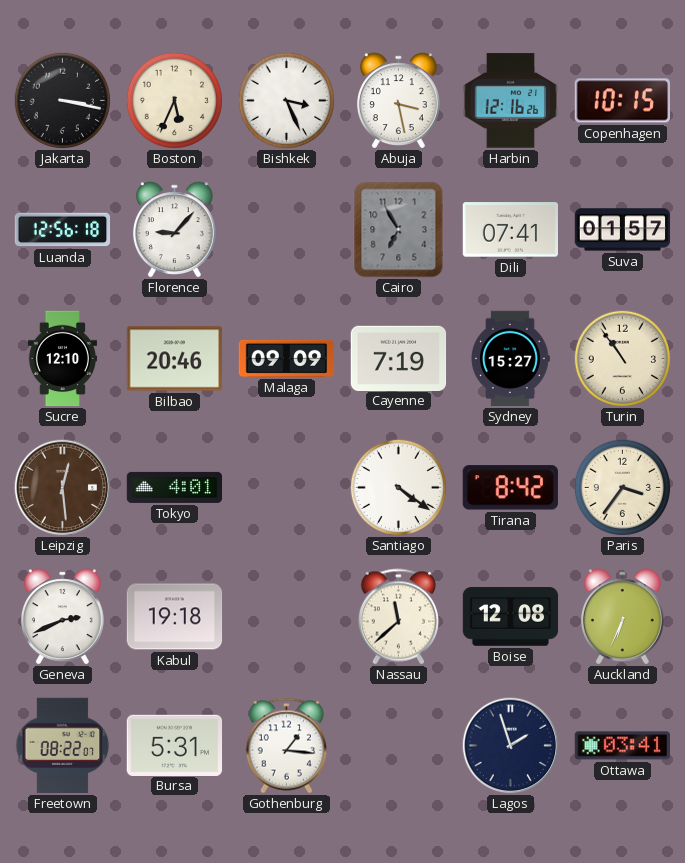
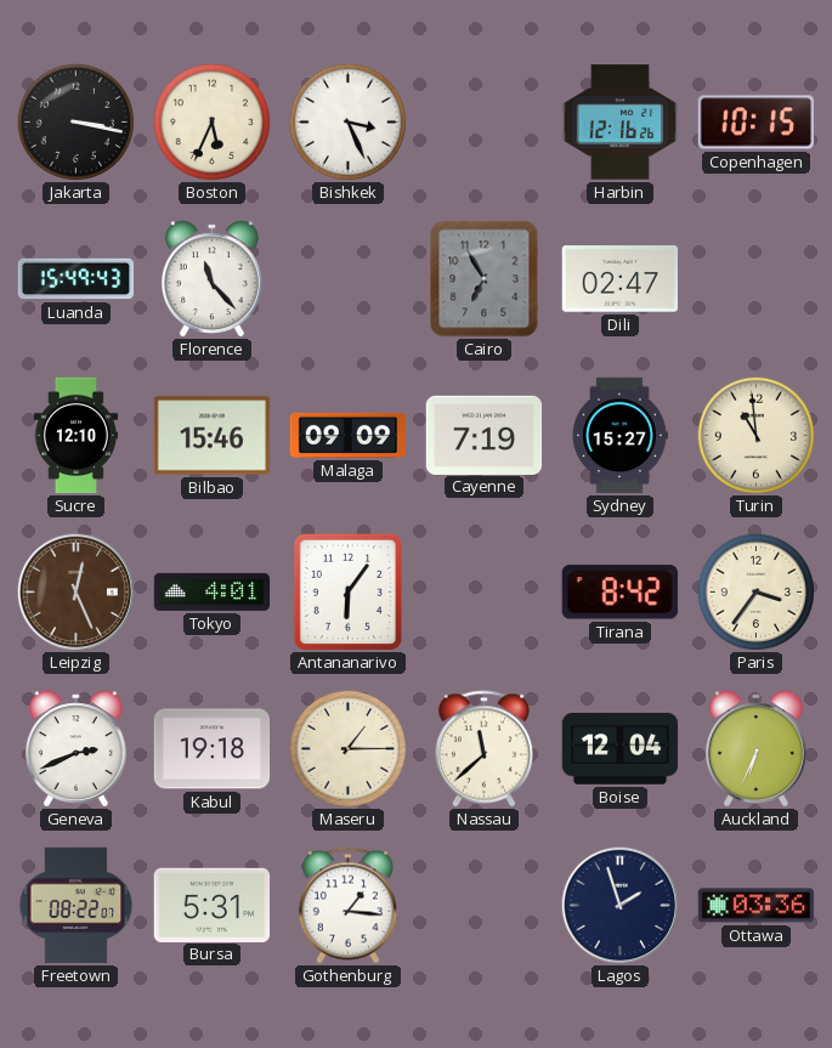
Abuja: 3:28 -> none (398, 100)
Luanda: 12:56 -> 15:49 (77, 279)
Florence: 9:07 -> 11:23 (211, 278)
Dili: 07:41 -> 02:47 (621, 279)
Suva: 01:57 -> none (623, 230)
Bilbao: 20:46 -> 15:46 (213, 436)
Turin: 10:54 -> 10:59 (755, 435)
Leipzig: 12:29 -> 12:26 (77, 593)
Antananarivo: none -> 6:06 (347, 591)
Santiago: 4:21 -> none (398, 487)
Maseru: none -> 1:15 (347, 748)
Boise: 12:08 -> 12:04 (621, 749)
Ottawa: 03:41 -> 03:36 (757, 906)
